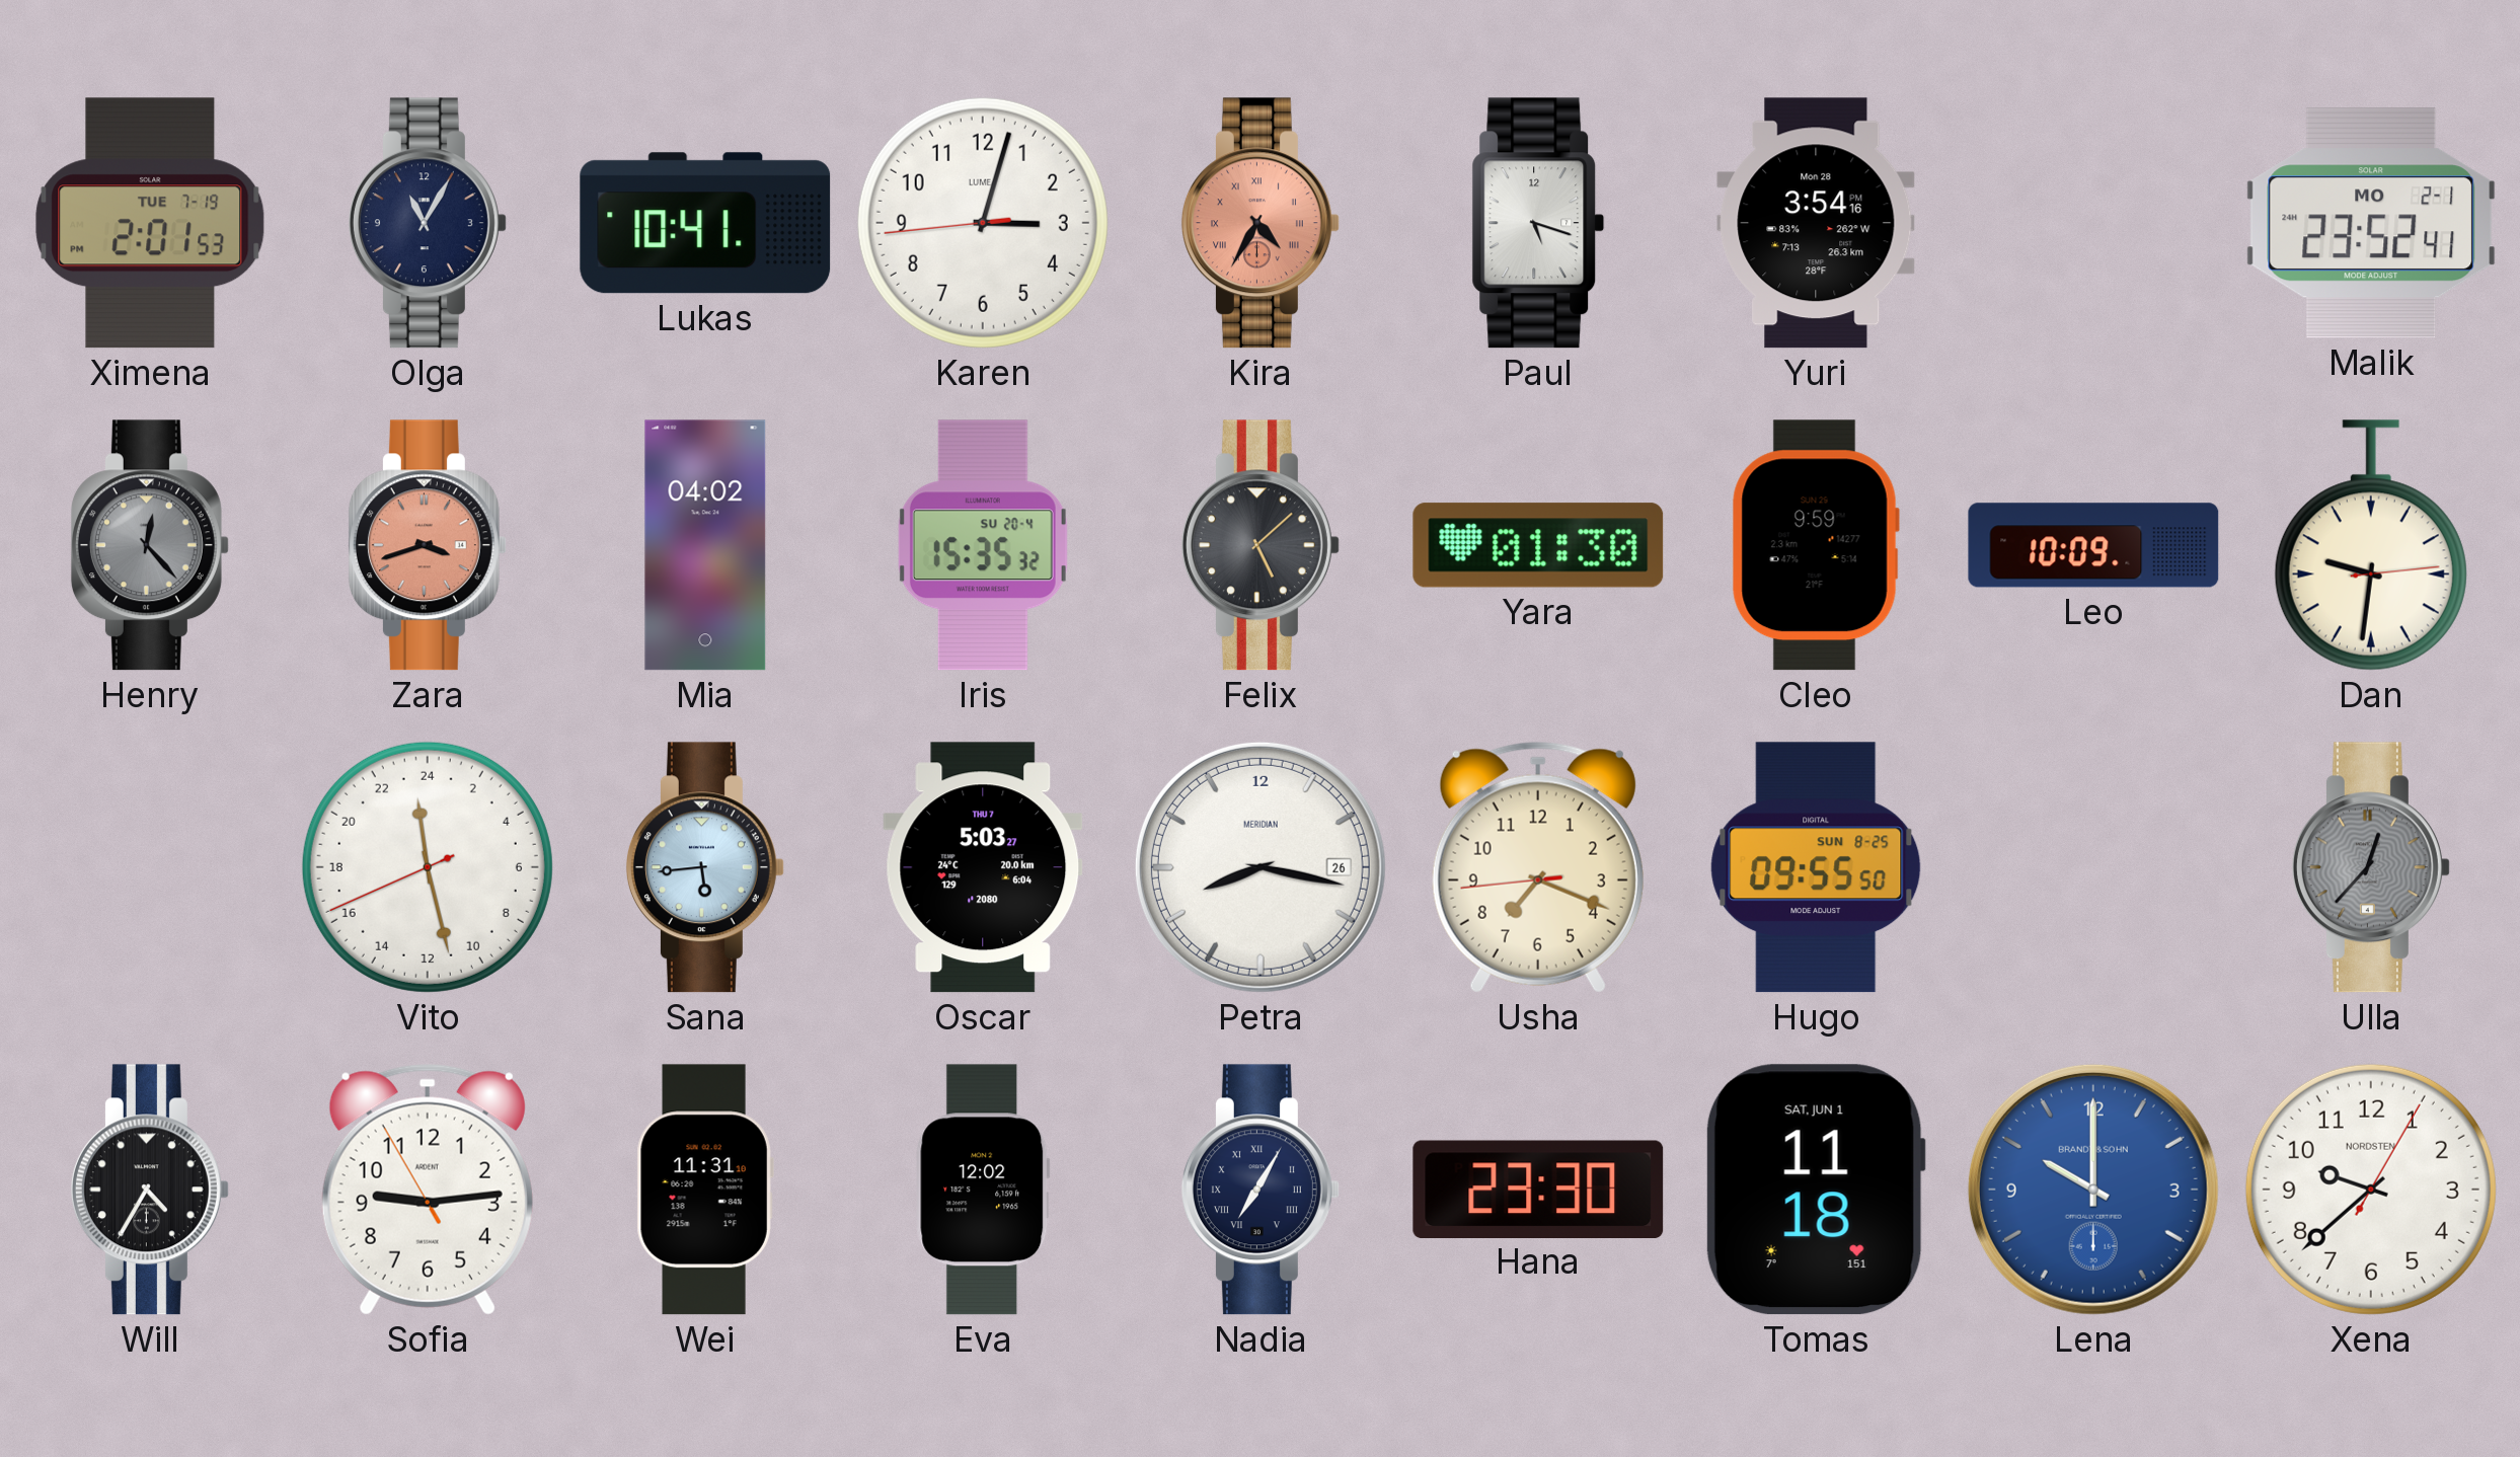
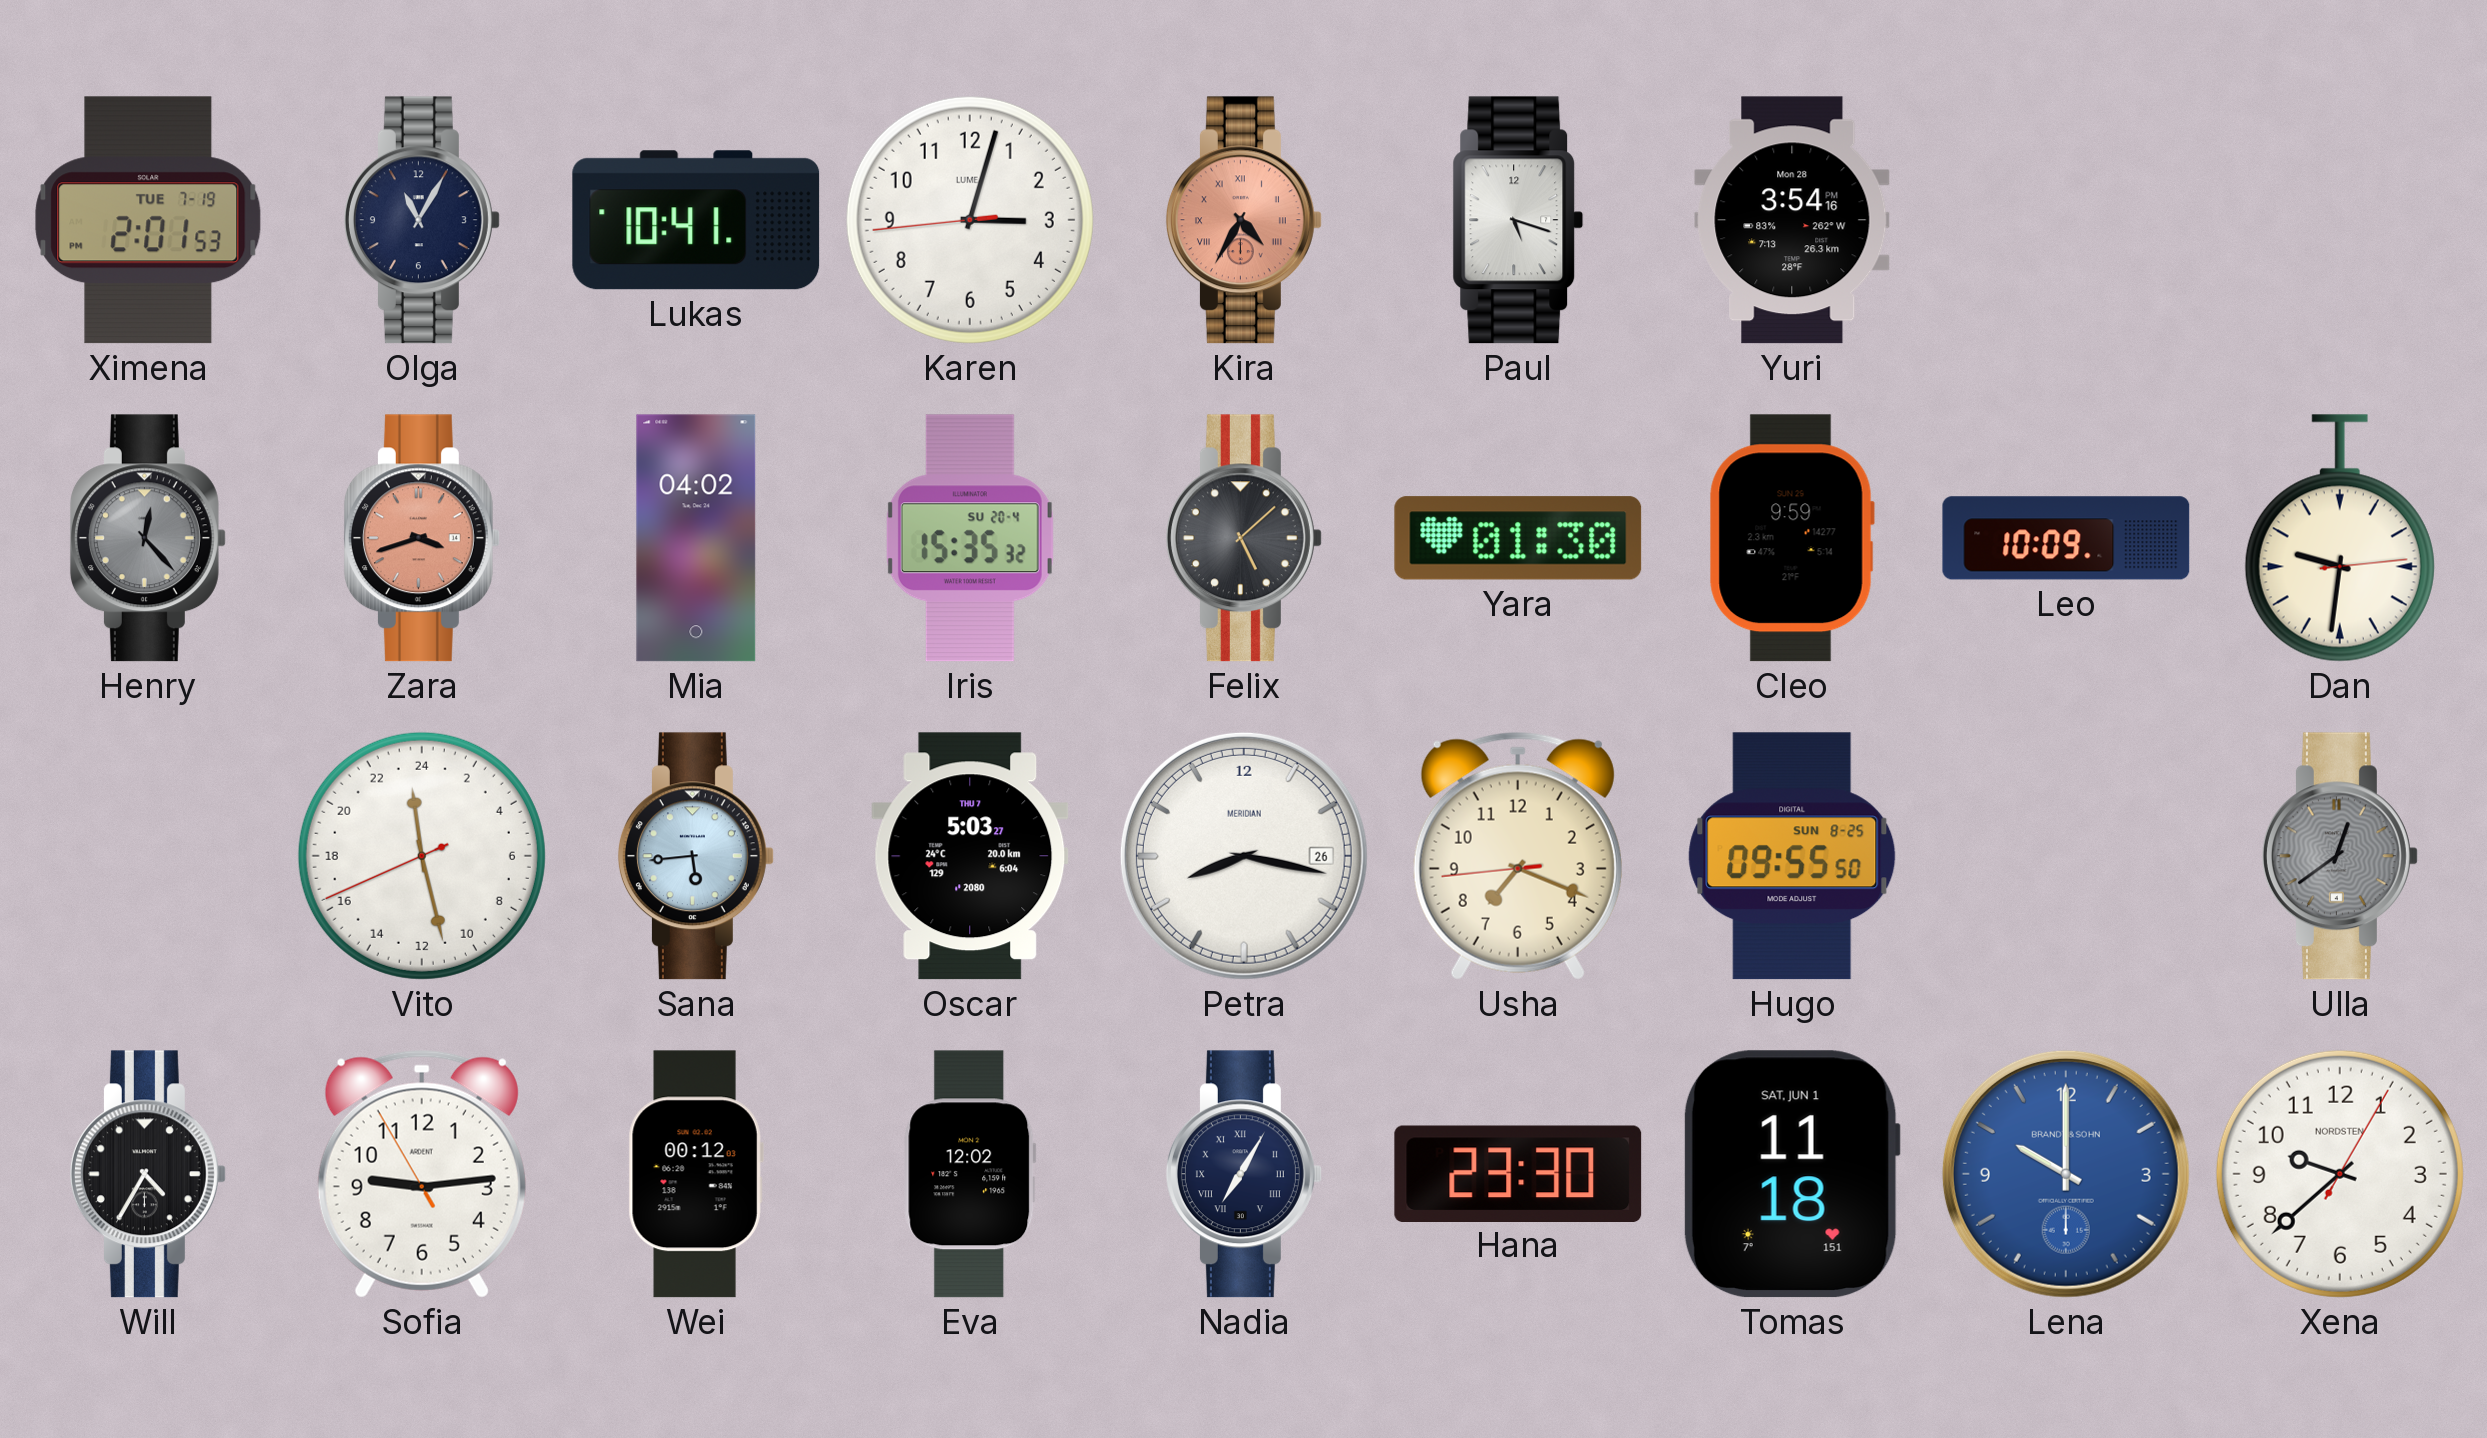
Malik: 23:52 -> none (2371, 223)
Ulla: 12:37 -> 12:39 (2340, 856)
Wei: 11:31 -> 00:12 (696, 1174)
